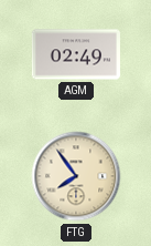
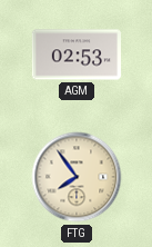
AGM: 02:49 -> 02:53 (77, 55)
